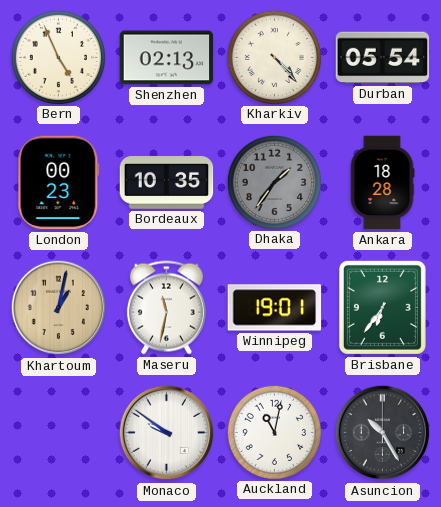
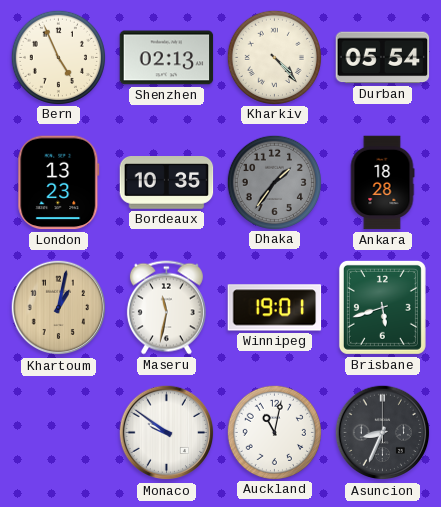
London: 00:23 -> 13:23 (59, 183)
Brisbane: 6:36 -> 5:42 (382, 307)
Asuncion: 10:25 -> 8:34 (383, 433)
